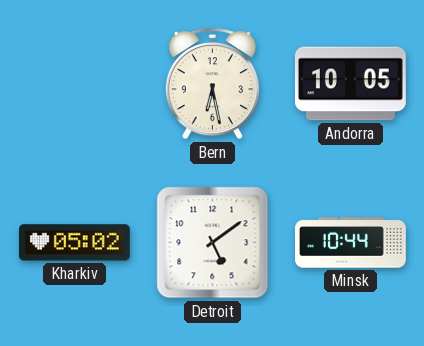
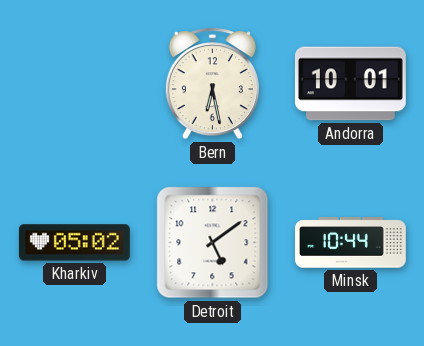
Andorra: 10:05 -> 10:01 (350, 84)
